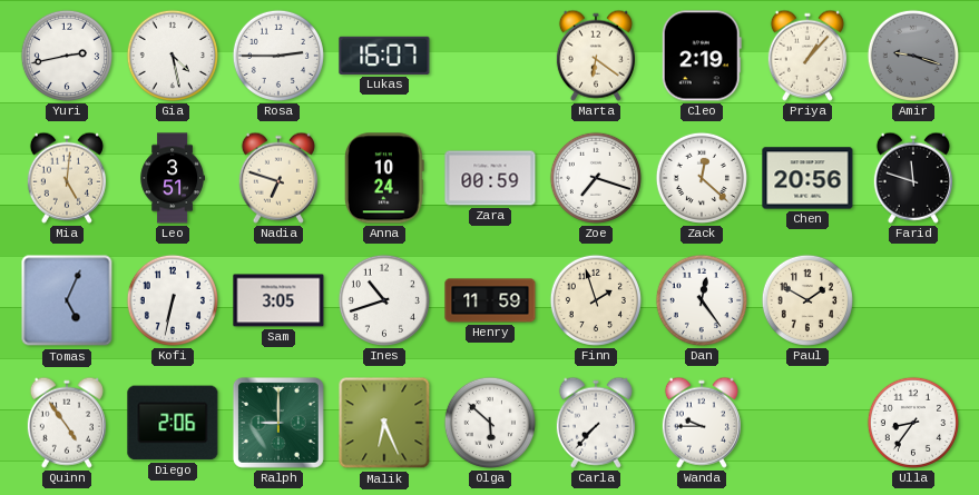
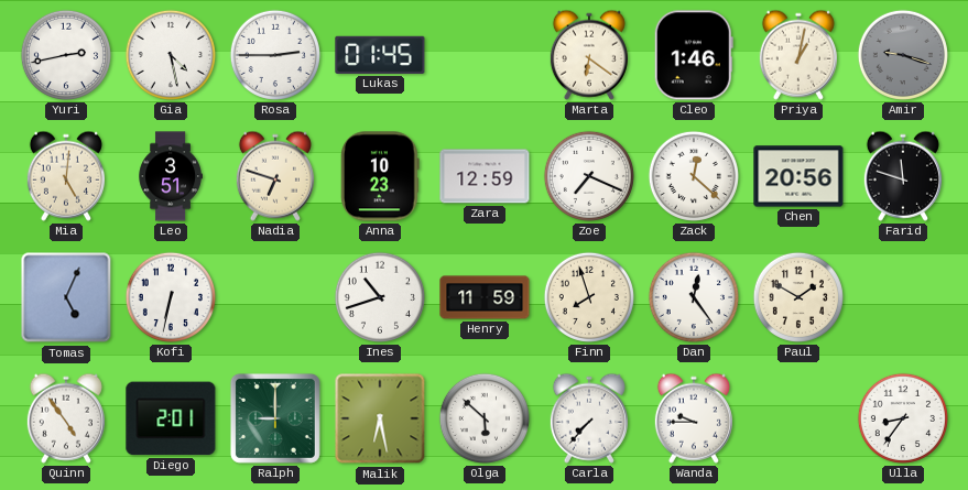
Lukas: 16:07 -> 01:45 (380, 55)
Cleo: 2:19 -> 1:46 (694, 55)
Priya: 1:07 -> 1:02 (798, 55)
Anna: 10:24 -> 10:23 (380, 176)
Zara: 00:59 -> 12:59 (485, 176)
Zoe: 7:18 -> 7:19 (589, 176)
Sam: 3:05 -> none (278, 300)
Finn: 1:57 -> 7:57 (589, 297)
Diego: 2:06 -> 2:01 (171, 418)
Malik: 6:26 -> 6:28 (380, 418)
